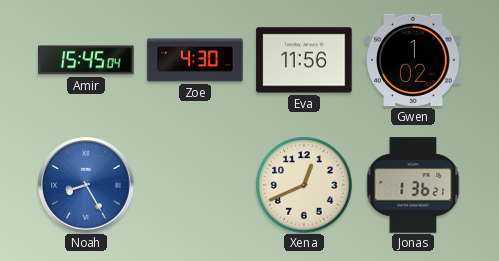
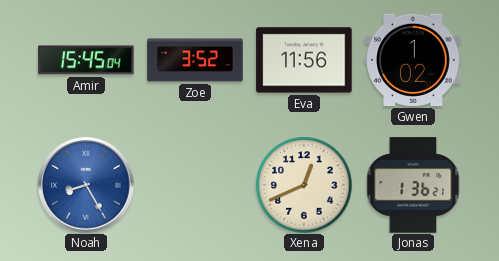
Zoe: 4:30 -> 3:52 (195, 60)
